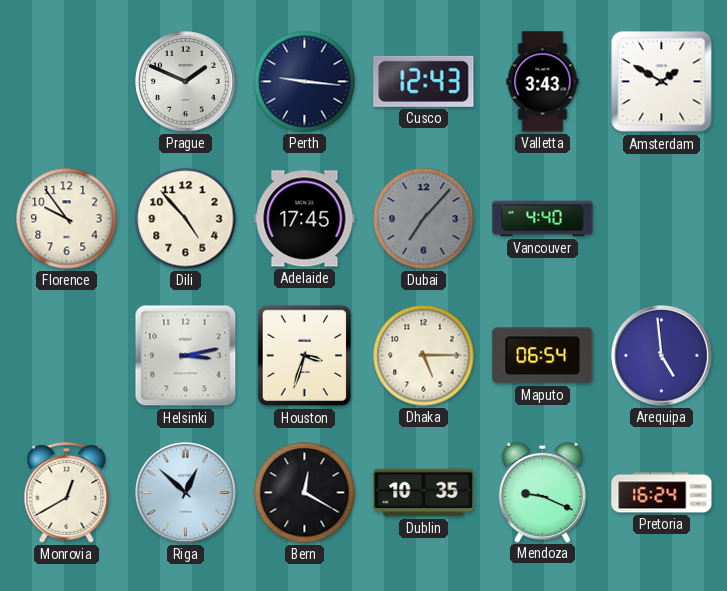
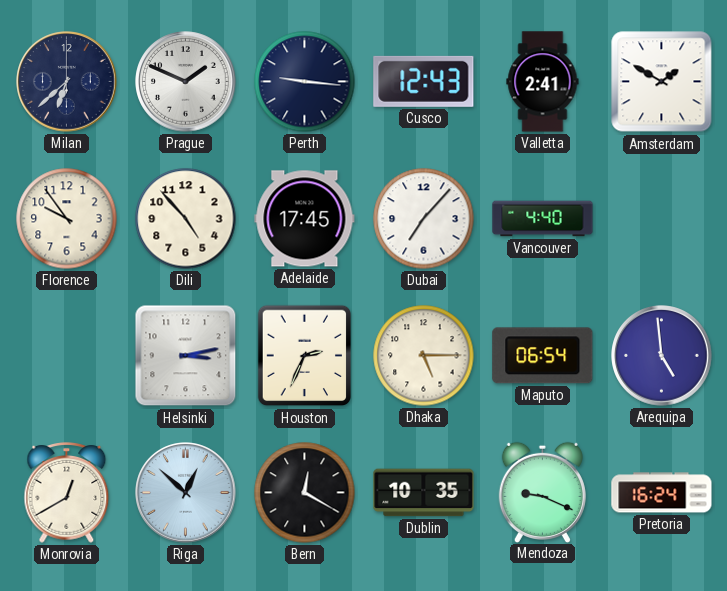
Milan: none -> 6:38 (67, 82)
Valletta: 3:43 -> 2:41 (543, 82)
Dubai dial: grey -> white (424, 219)
Houston: 3:33 -> 2:34 (305, 356)
